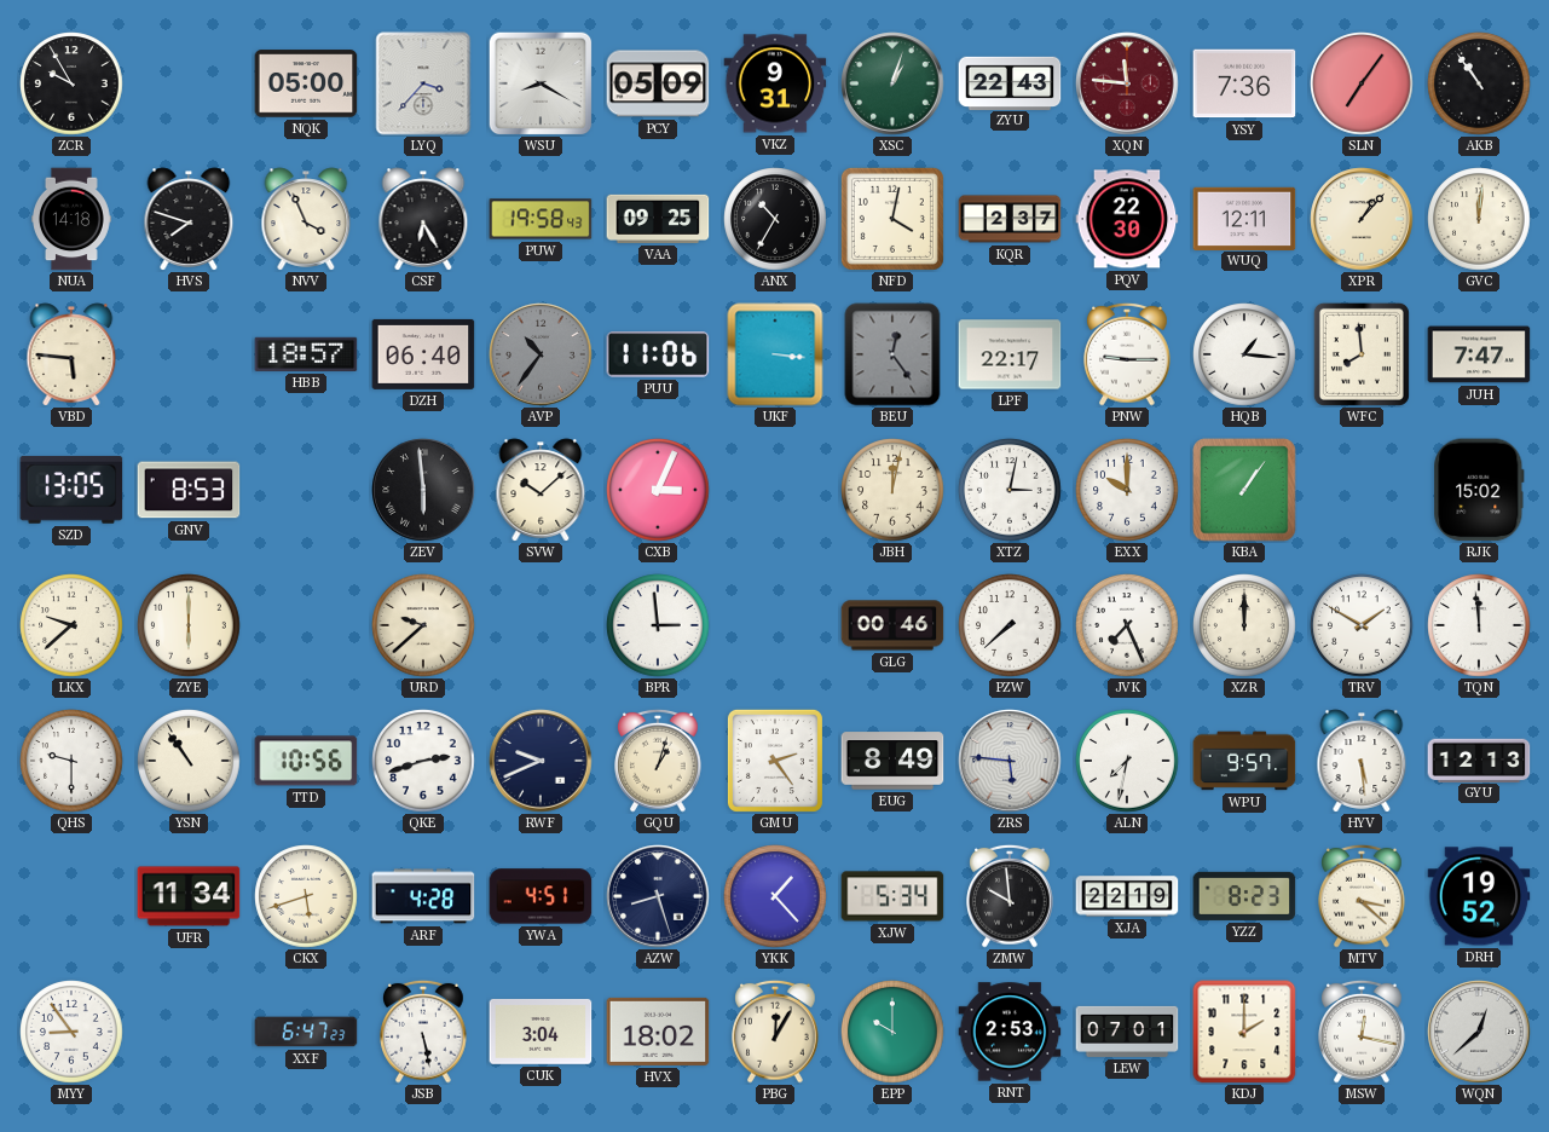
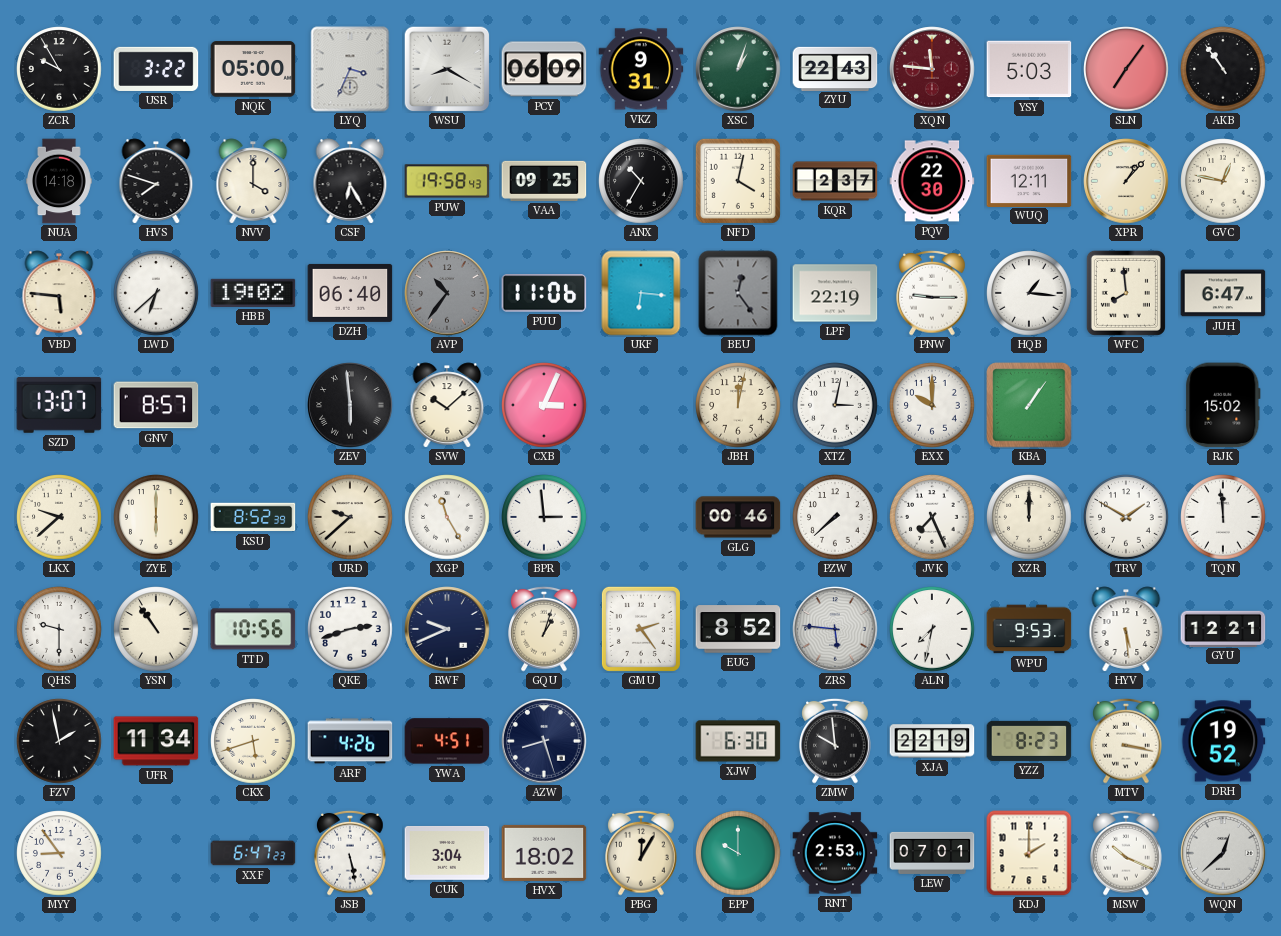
USR: none -> 3:22 (156, 69)
LYQ: 3:37 -> 3:34 (350, 69)
PCY: 05:09 -> 06:09 (544, 69)
YSY: 7:36 -> 5:03 (1029, 69)
NVV: 3:56 -> 4:00 (253, 181)
GVC: 12:01 -> 12:47 (1223, 181)
LWD: none -> 6:38 (156, 293)
HBB: 18:57 -> 19:02 (253, 293)
UKF: 3:16 -> 6:16 (641, 293)
LPF: 22:17 -> 22:19 (835, 293)
JUH: 7:47 -> 6:47 (1223, 293)
SZD: 13:05 -> 13:07 (59, 405)
GNV: 8:53 -> 8:57 (156, 405)
KSU: none -> 8:52 (253, 517)
XGP: none -> 11:25 (447, 517)
EUG: 8:49 -> 8:52 (738, 629)
WPU: 9:57 -> 9:53 (1029, 629)
GYU: 12:13 -> 12:21 (1223, 628)
FZV: none -> 1:58 (59, 741)
ARF: 4:28 -> 4:26 (350, 741)
YKK: 1:23 -> none (775, 896)
XJW: 5:34 -> 6:30 (738, 741)
MTV: 3:22 -> 3:17 (1126, 741)
MSW: 12:17 -> 10:19 (1126, 853)
